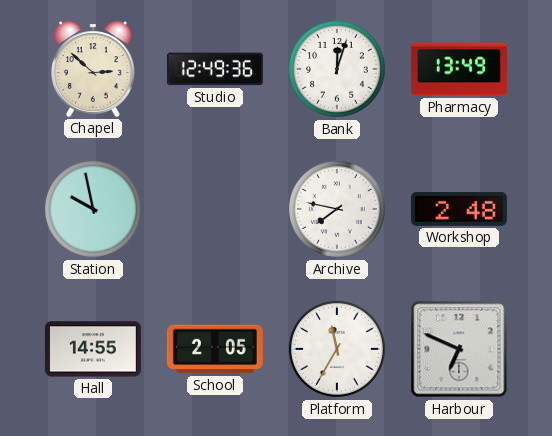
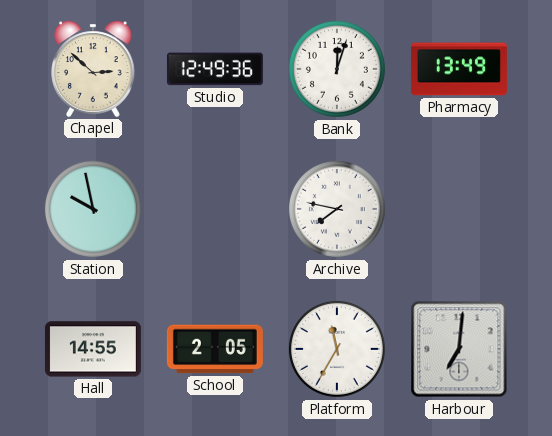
Workshop: 2:48 -> none (459, 209)
Harbour: 6:49 -> 7:01 (459, 349)
